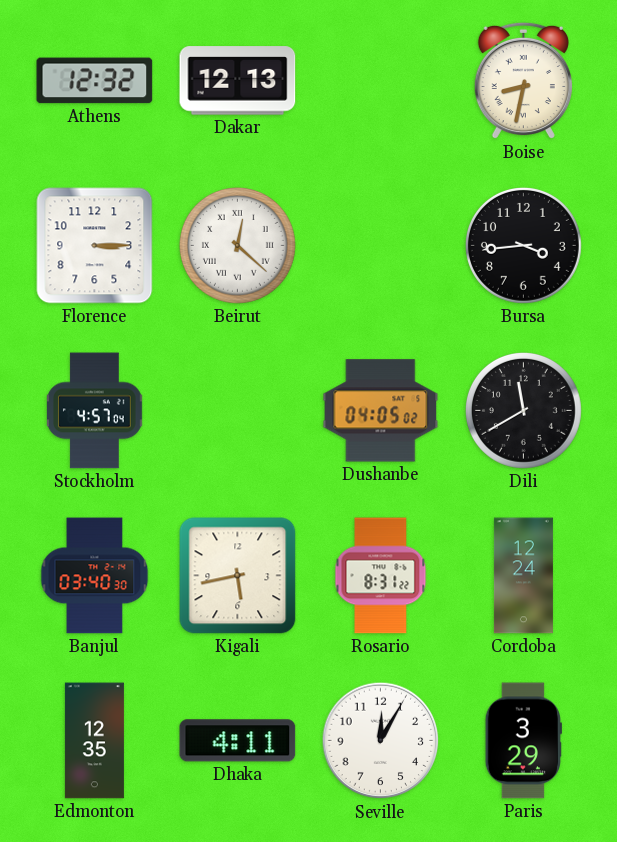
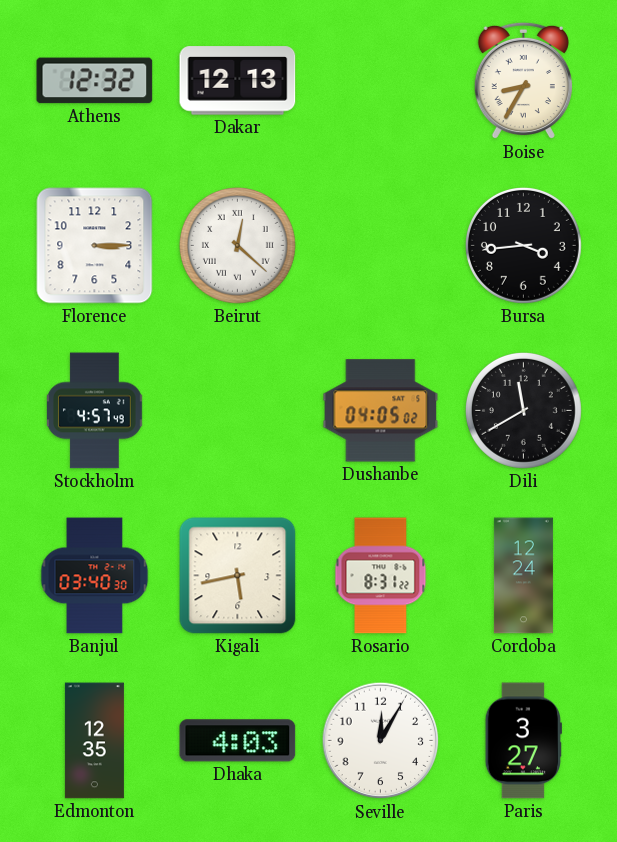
Boise: 8:32 -> 8:35 (523, 81)
Stockholm: 4:57:04 -> 4:57:49 (95, 411)
Dhaka: 4:11 -> 4:03 (238, 741)
Paris: 3:29 -> 3:27 (523, 741)
